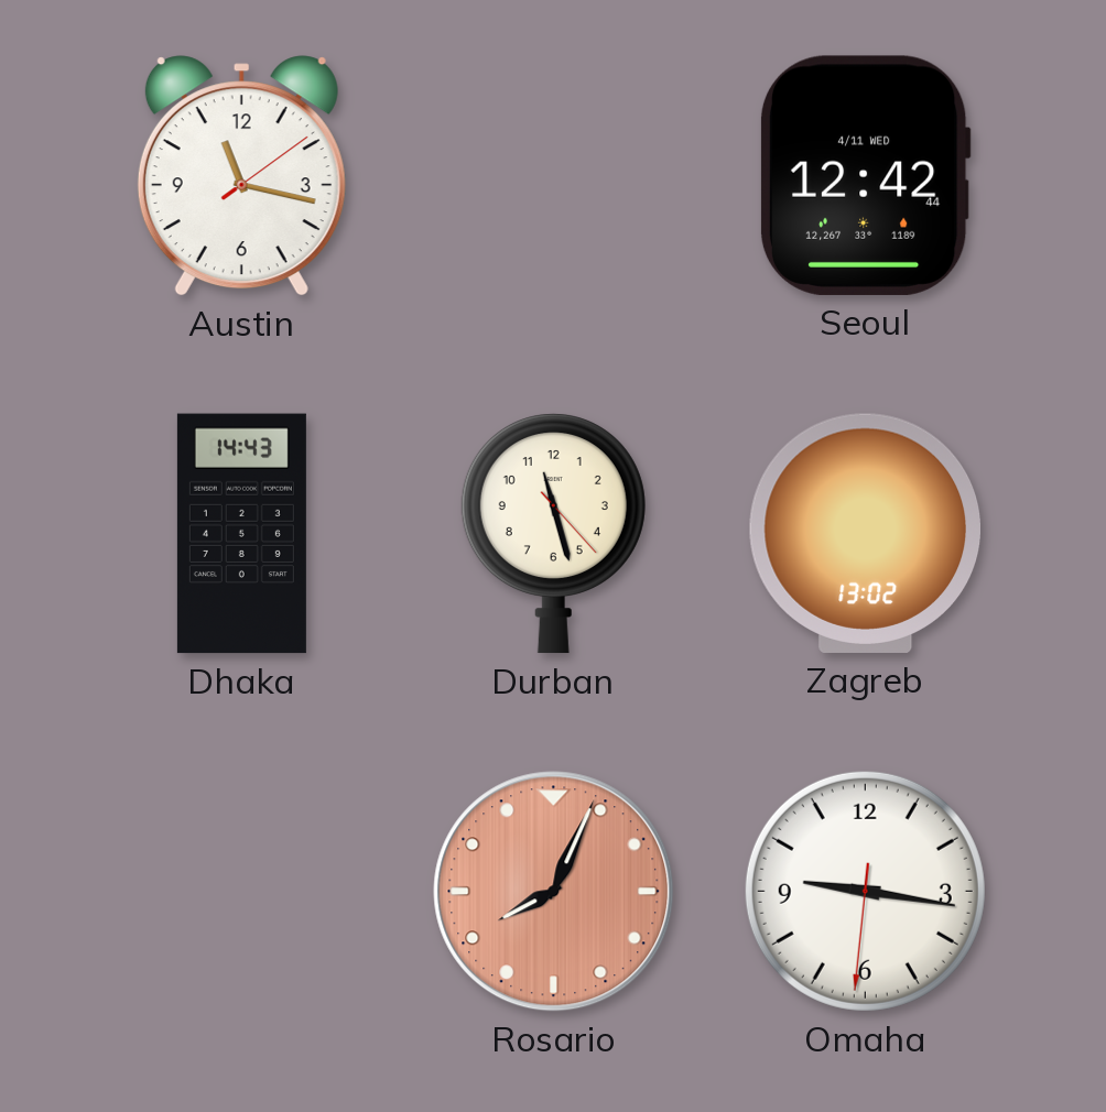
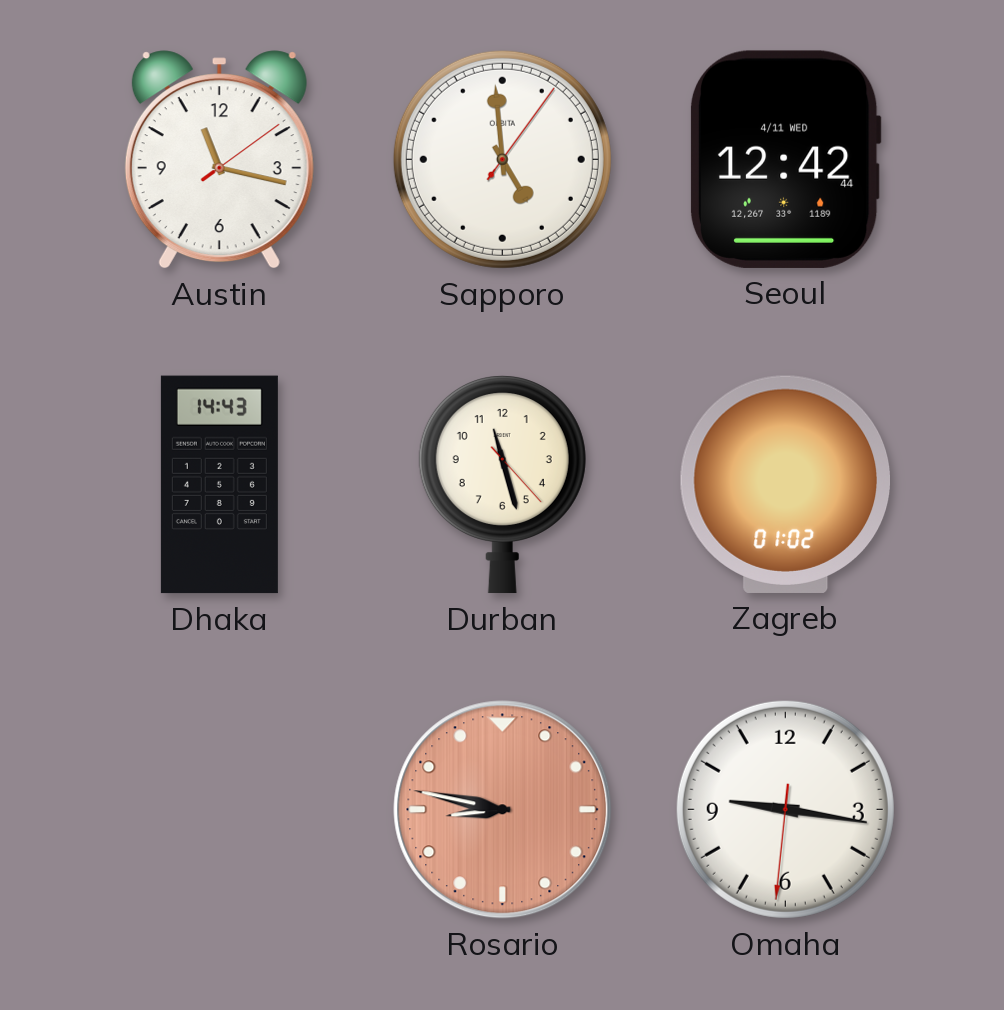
Sapporo: none -> 4:59 (502, 159)
Zagreb: 13:02 -> 01:02 (785, 484)
Rosario: 8:04 -> 8:47 (503, 810)
